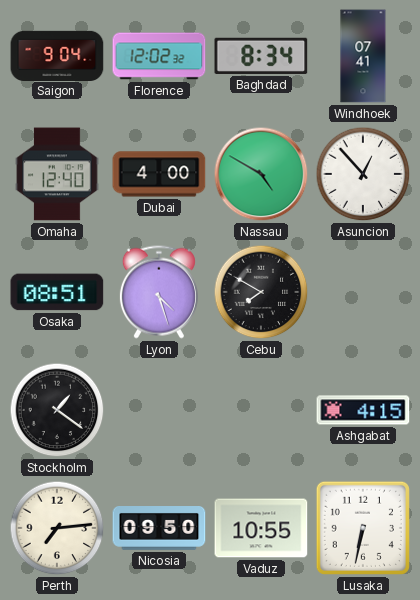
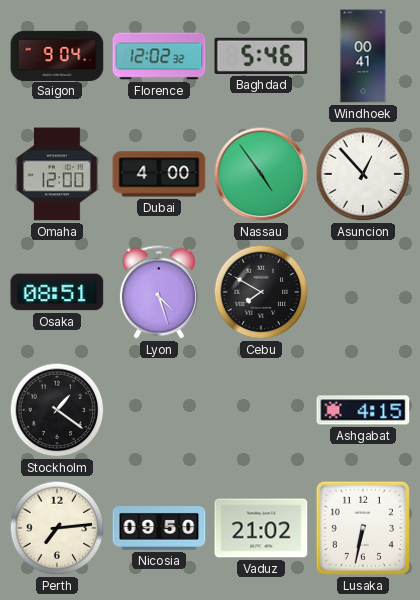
Baghdad: 8:34 -> 5:46 (261, 56)
Windhoek: 07:41 -> 00:41 (363, 56)
Omaha: 12:40 -> 12:00 (57, 174)
Nassau: 4:50 -> 4:54 (261, 174)
Vaduz: 10:55 -> 21:02 (261, 528)
